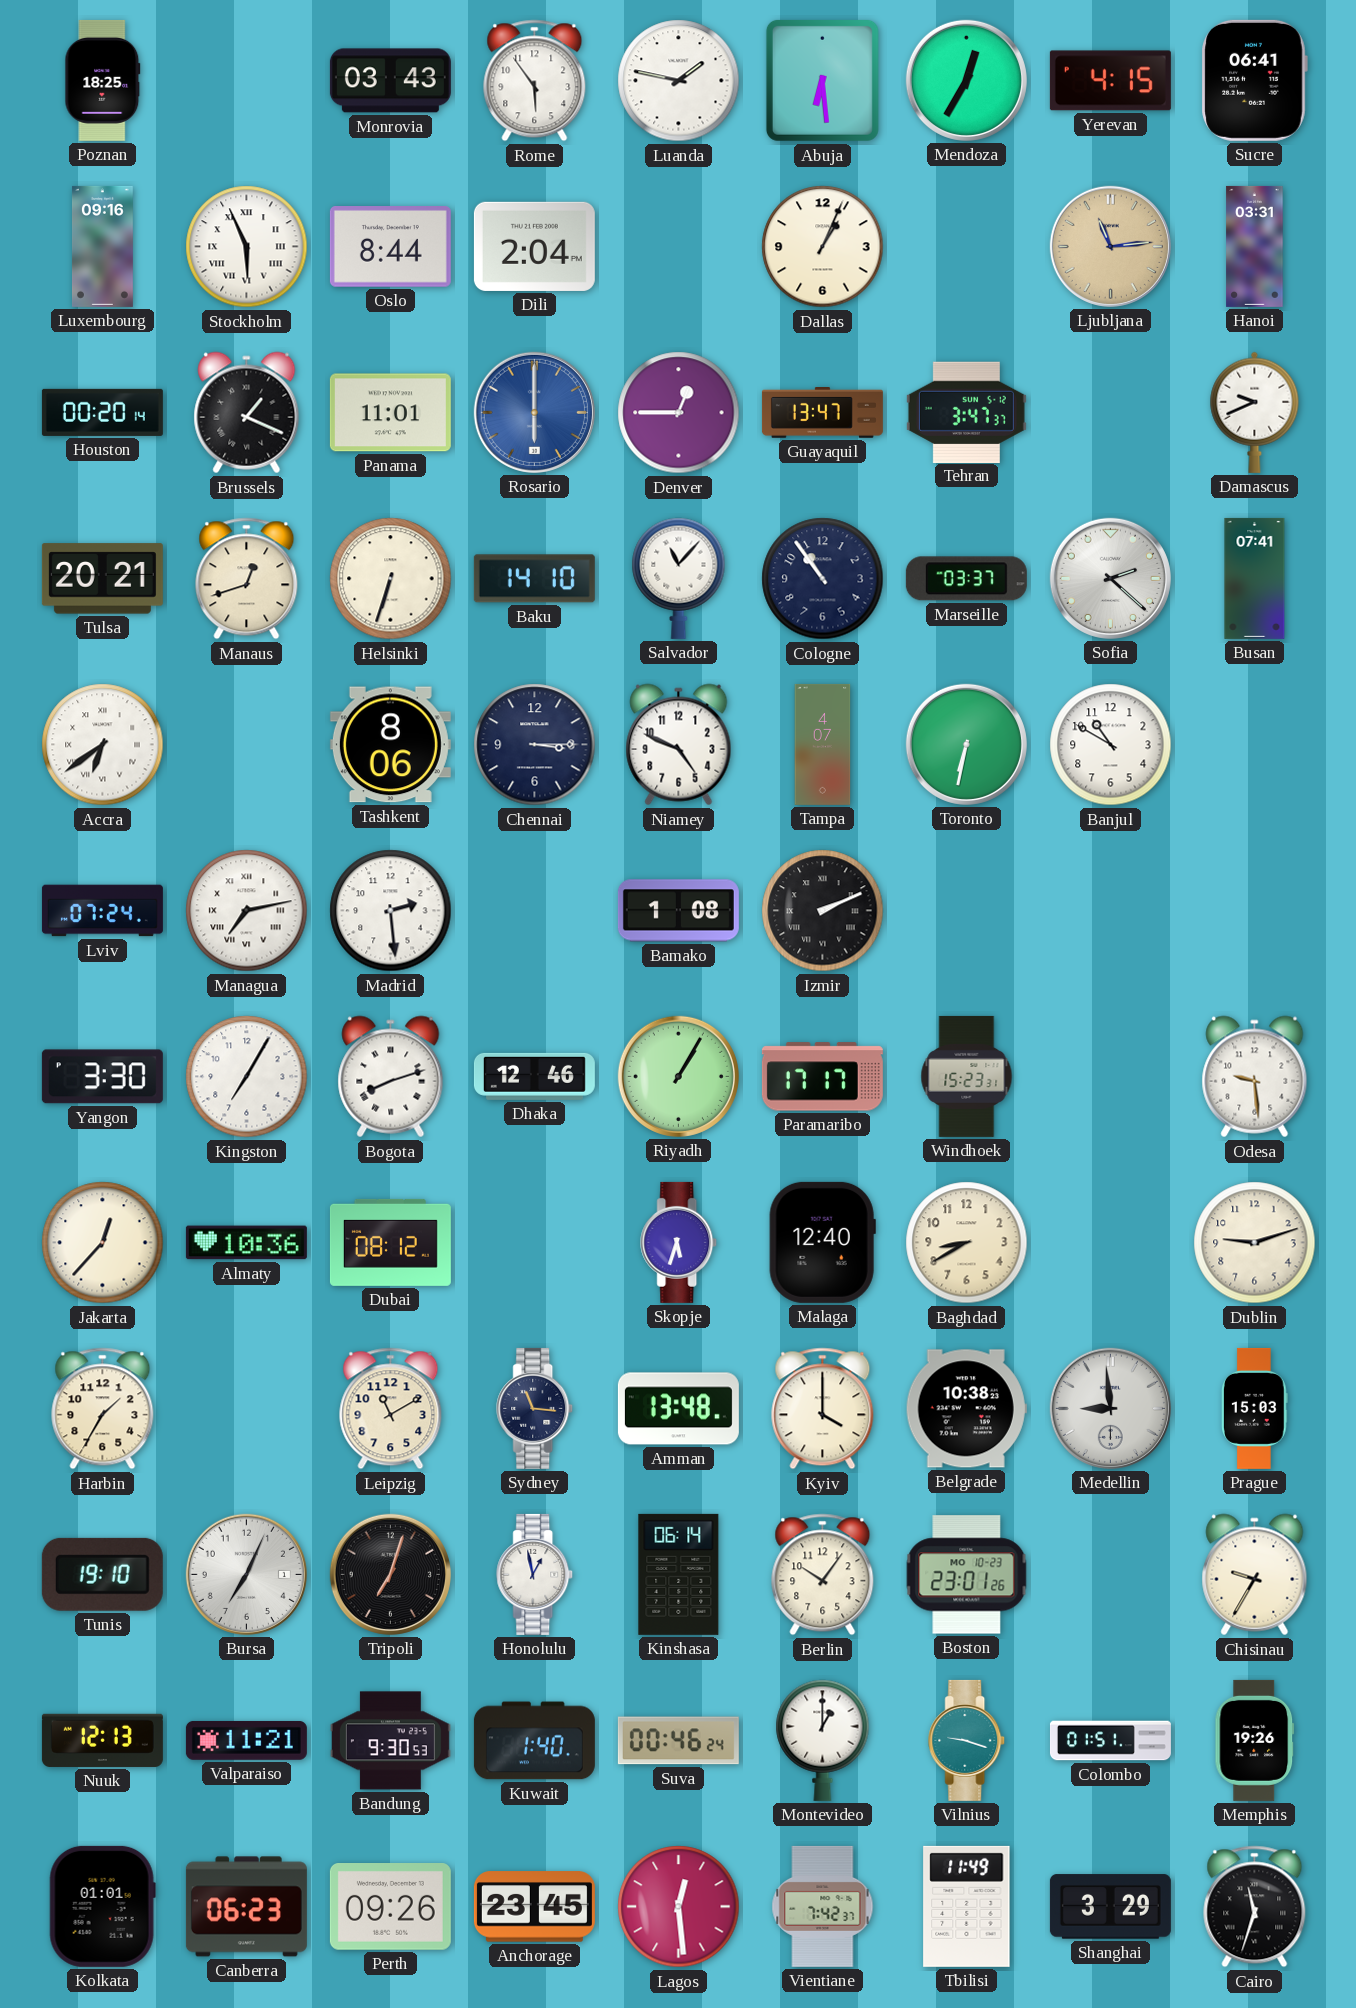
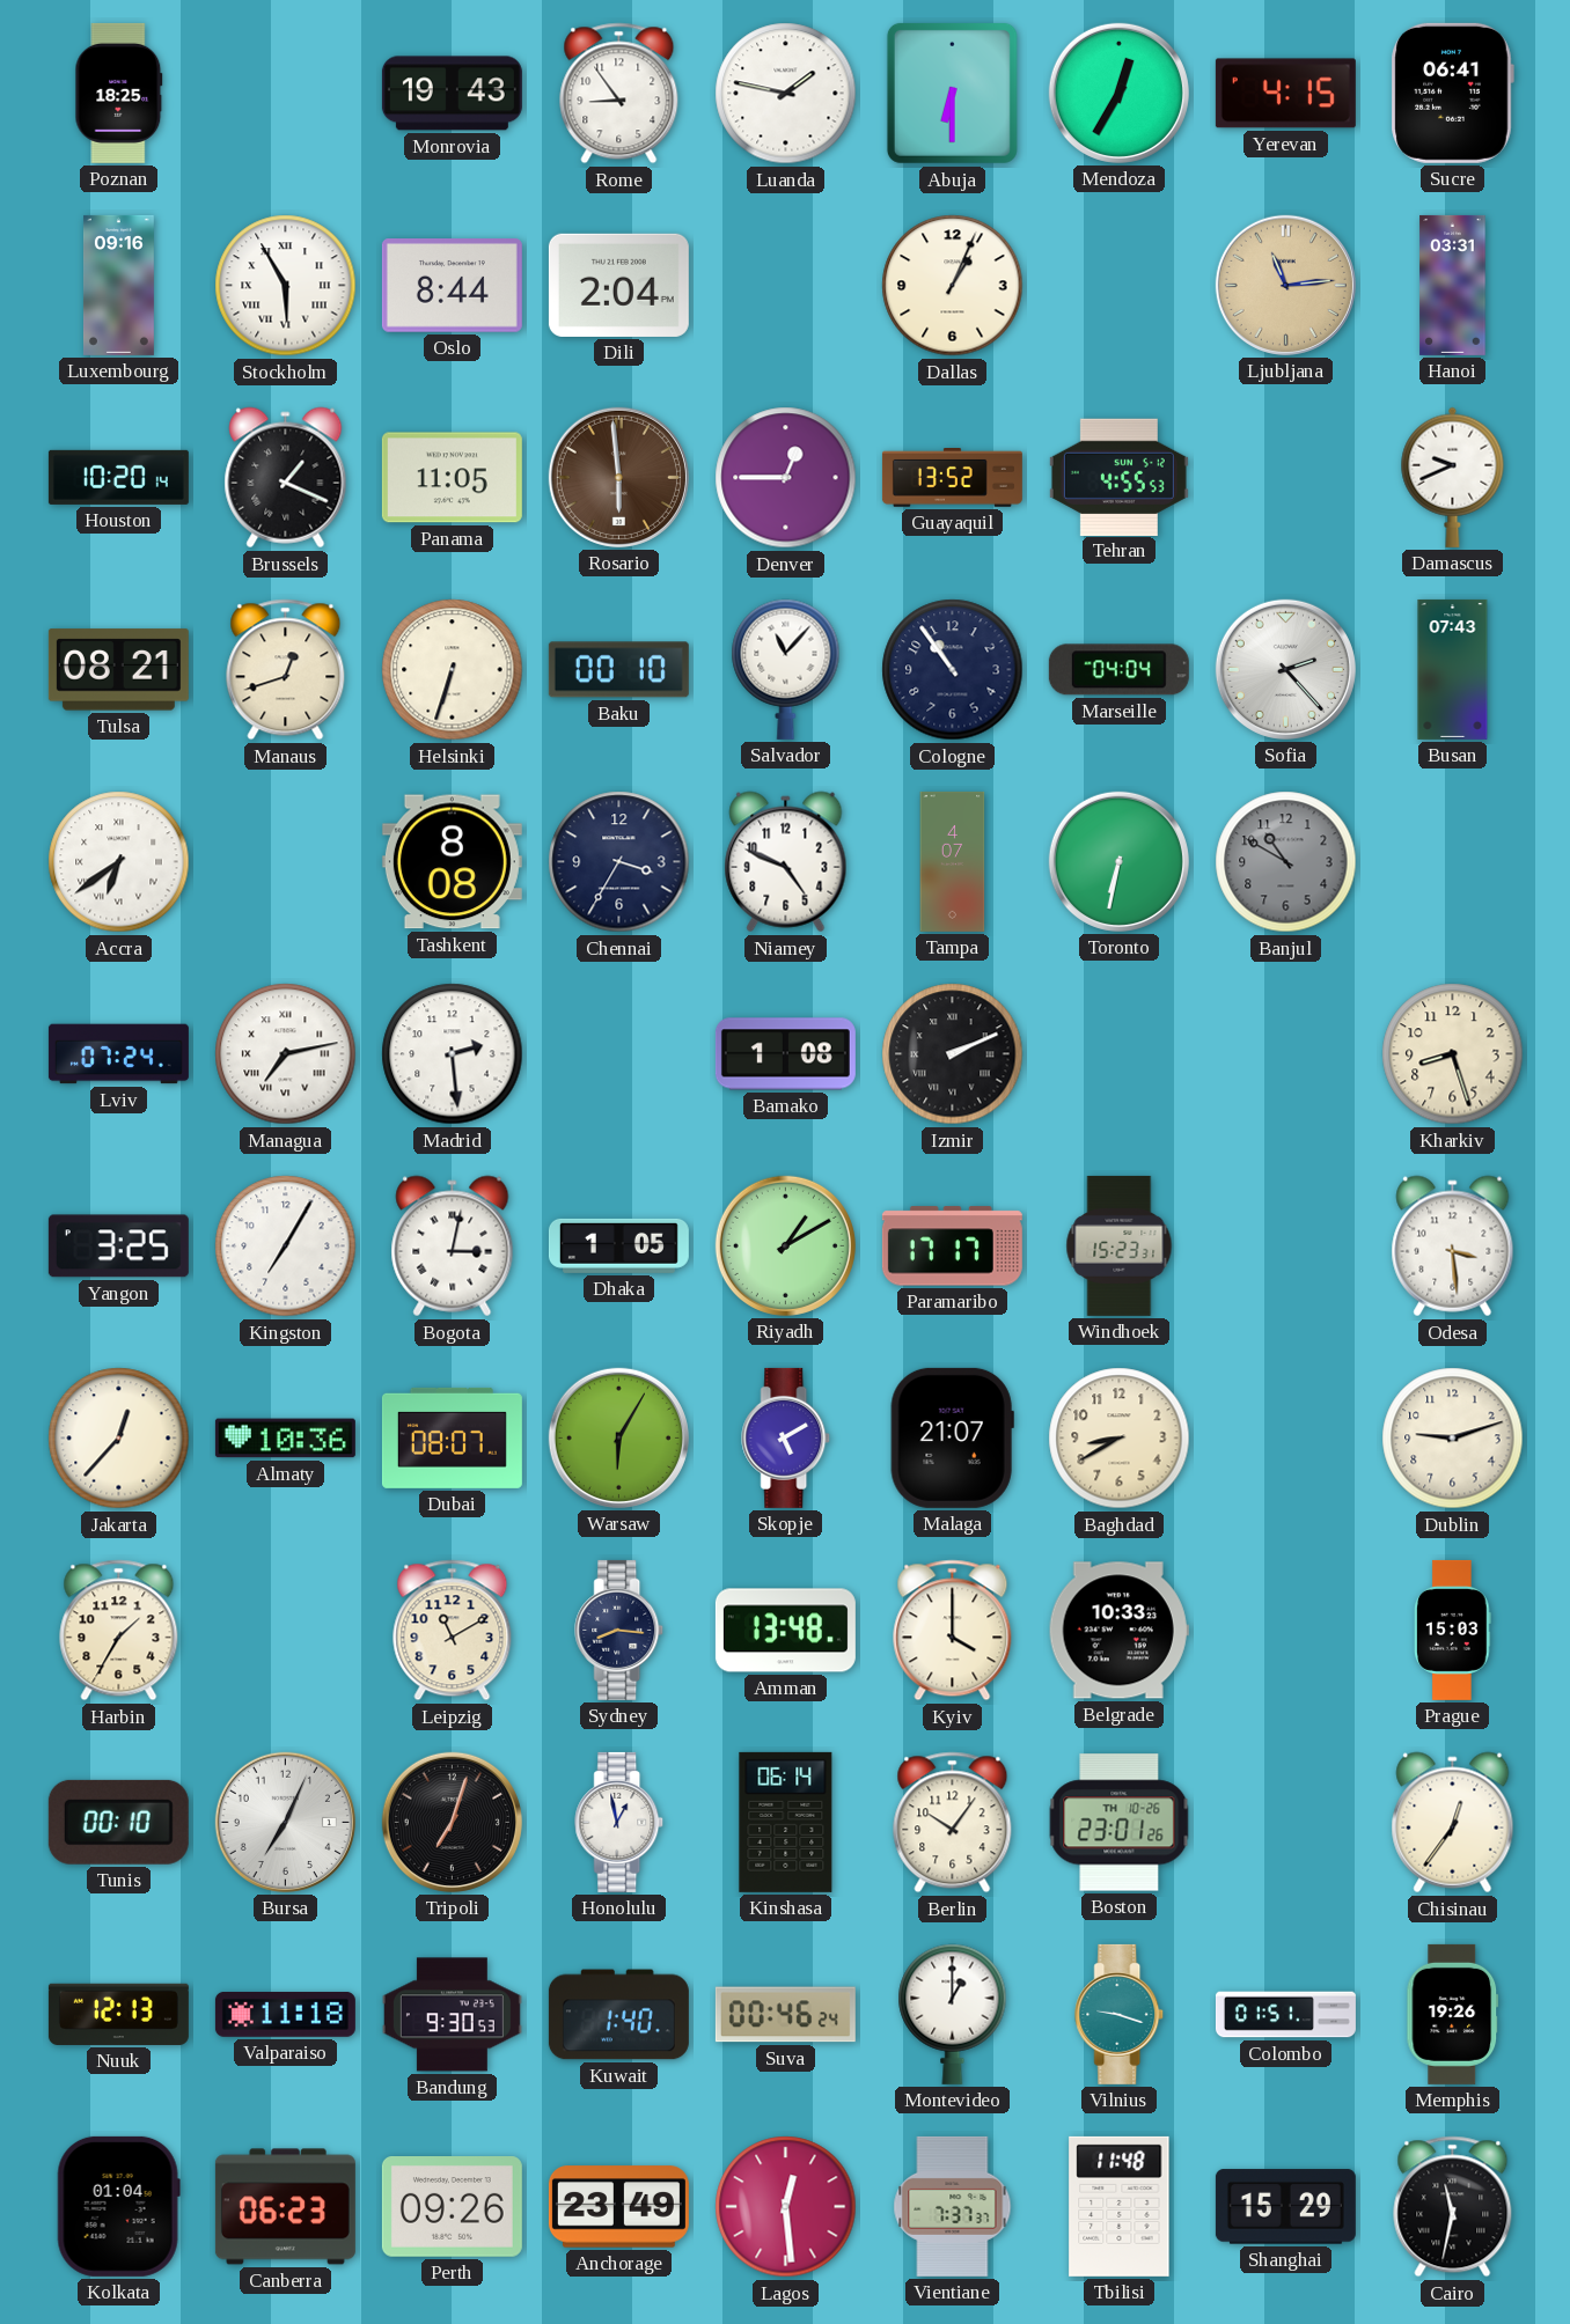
Monrovia: 03:43 -> 19:43 (452, 94)
Rome: 5:54 -> 8:54 (619, 94)
Abuja: 6:29 -> 6:30 (952, 93)
Stockholm: 5:56 -> 5:55 (286, 286)
Houston: 00:20 -> 10:20 (118, 477)
Panama: 11:01 -> 11:05 (452, 478)
Rosario: 6:00 -> 5:59 (618, 477)
Rosario dial: blue -> brown (618, 477)
Guayaquil: 13:47 -> 13:52 (952, 478)
Tehran: 3:47 -> 4:55 (1118, 477)
Tulsa: 20:21 -> 08:21 (118, 670)
Baku: 14:10 -> 00:10 (618, 670)
Marseille: 03:37 -> 04:04 (1118, 670)
Sofia: 2:22 -> 2:23 (1285, 669)
Busan: 07:41 -> 07:43 (1453, 669)
Tashkent: 8:06 -> 8:08 (452, 862)
Chennai: 3:15 -> 3:35 (619, 862)
Banjul dial: white -> grey (1286, 862)
Kharkiv: none -> 8:27 (1453, 1054)
Yangon: 3:30 -> 3:25 (118, 1246)
Bogota: 8:12 -> 3:02 (453, 1246)
Dhaka: 12:46 -> 1:05 (618, 1245)
Riyadh: 1:05 -> 1:10 (785, 1245)
Odesa: 9:29 -> 3:29 (1453, 1246)
Dubai: 08:12 -> 08:07 (452, 1437)
Warsaw: none -> 6:05 (618, 1437)
Skopje: 5:33 -> 5:10 (786, 1437)
Malaga: 12:40 -> 21:07 (952, 1437)
Sydney: 11:16 -> 8:16 (619, 1630)
Belgrade: 10:38 -> 10:33 (1118, 1631)
Medellin: 8:59 -> none (1110, 1408)
Tunis: 19:10 -> 00:10 (118, 1822)
Boston date: MO 10-23 -> TH 10-26 (1120, 1823)
Chisinau: 9:35 -> 12:36 (1453, 1823)
Valparaiso: 11:21 -> 11:18 (285, 2014)
Kolkata: 01:01 -> 01:04 (118, 2206)
Anchorage: 23:45 -> 23:49 (618, 2207)
Vientiane: 7:42 -> 7:37 (953, 2206)
Tbilisi: 11:49 -> 11:48 (1120, 2206)
Shanghai: 3:29 -> 15:29 (1285, 2207)
Cairo: 11:33 -> 11:32 (1453, 2207)
